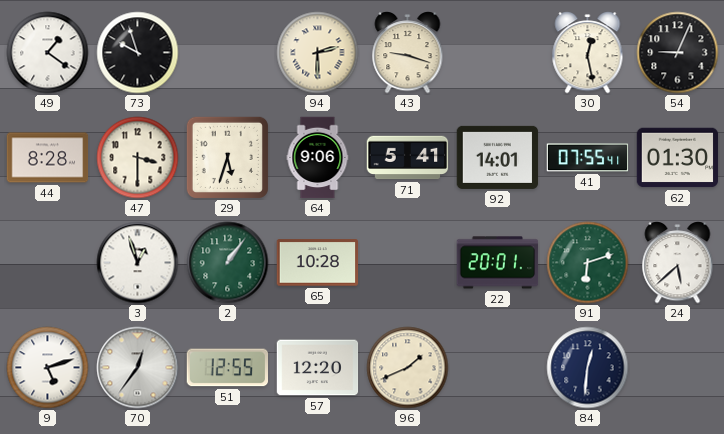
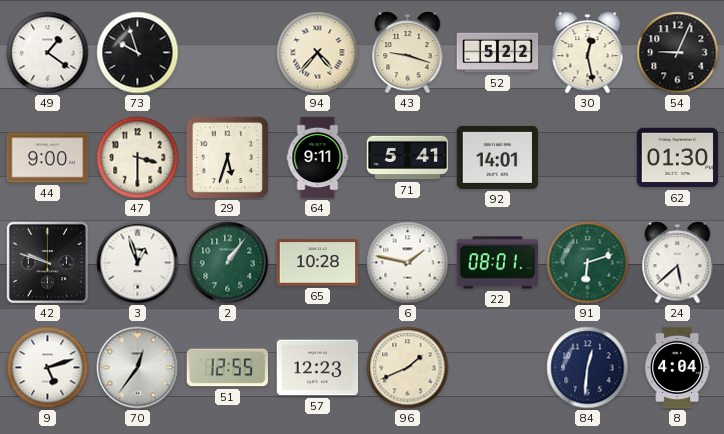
94: 2:30 -> 4:37 (318, 53)
52: none -> 5:22 (498, 53)
44: 8:28 -> 9:00 (48, 158)
64: 9:06 -> 9:11 (318, 158)
41: 07:55 -> none (588, 158)
42: none -> 9:48 (47, 262)
6: none -> 1:47 (408, 263)
22: 20:01 -> 08:01 (498, 263)
57: 12:20 -> 12:23 (318, 368)
8: none -> 4:04 (678, 368)
